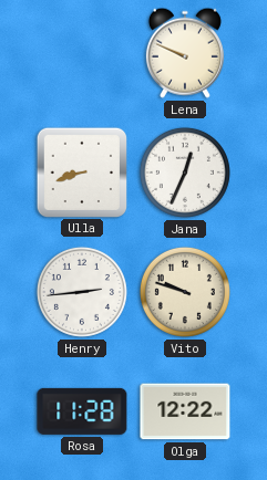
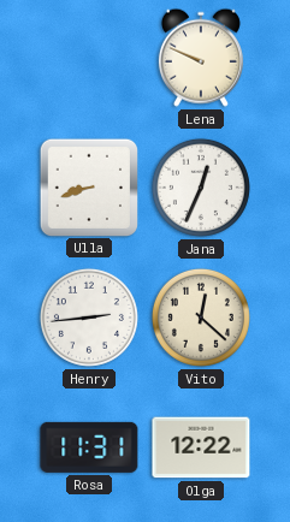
Vito: 9:48 -> 12:22 (201, 318)
Rosa: 11:28 -> 11:31 (89, 447)
